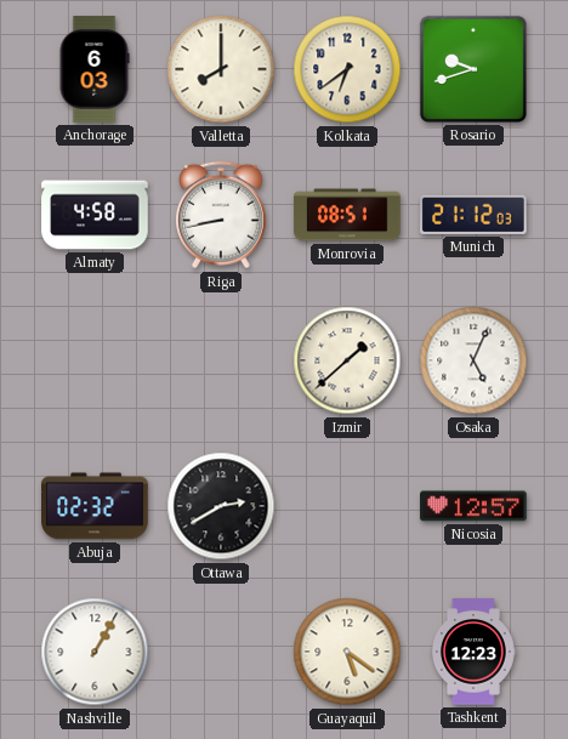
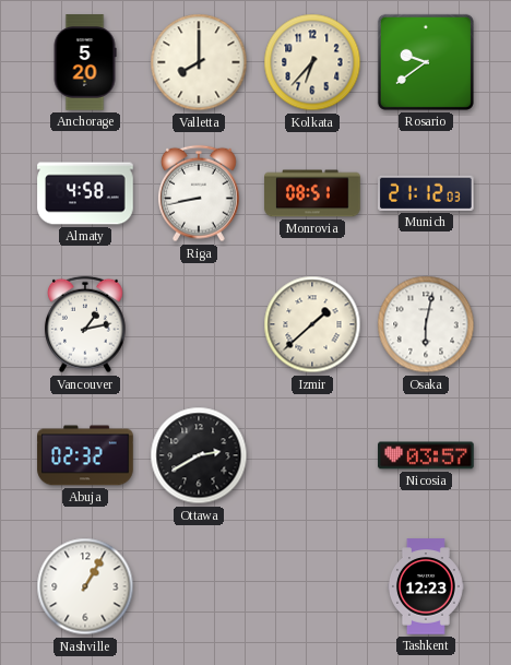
Anchorage: 6:03 -> 5:20 (85, 62)
Kolkata: 6:39 -> 6:37 (312, 62)
Rosario: 9:42 -> 9:39 (426, 62)
Vancouver: none -> 1:13 (85, 324)
Osaka: 5:04 -> 6:02 (426, 324)
Nicosia: 12:57 -> 03:57 (426, 455)
Guayaquil: 5:21 -> none (347, 652)
